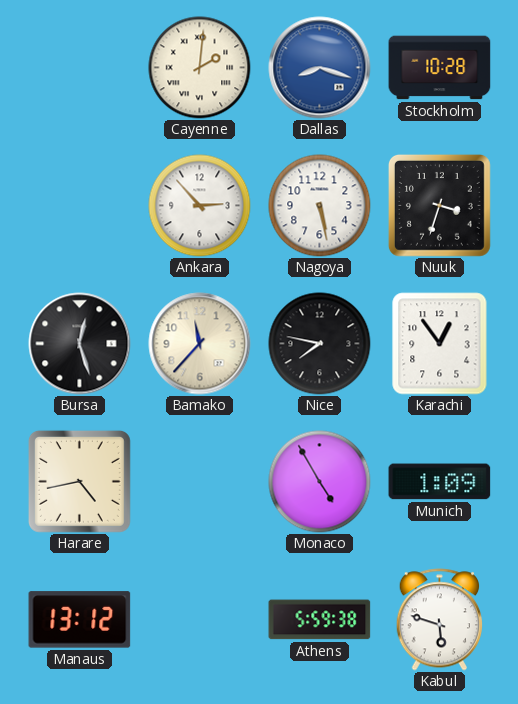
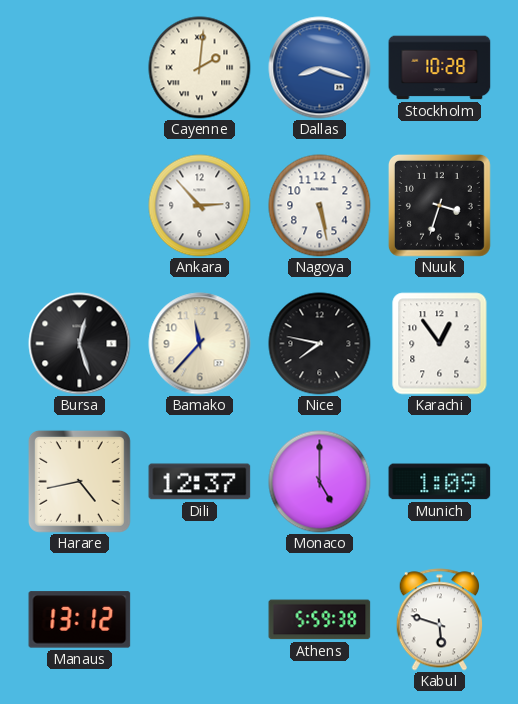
Dili: none -> 12:37 (200, 482)
Monaco: 4:55 -> 5:00 (320, 482)
